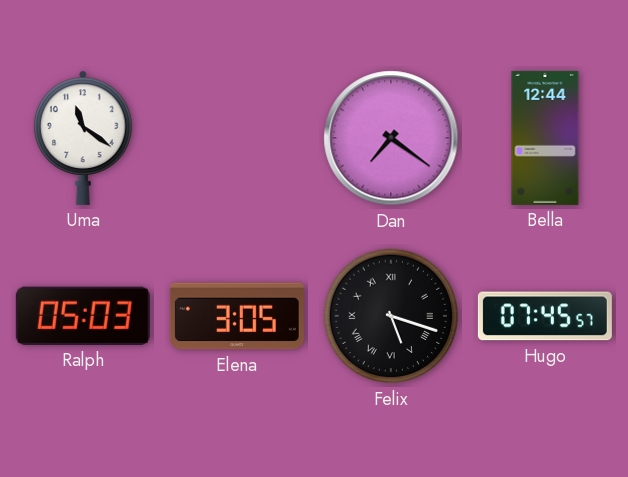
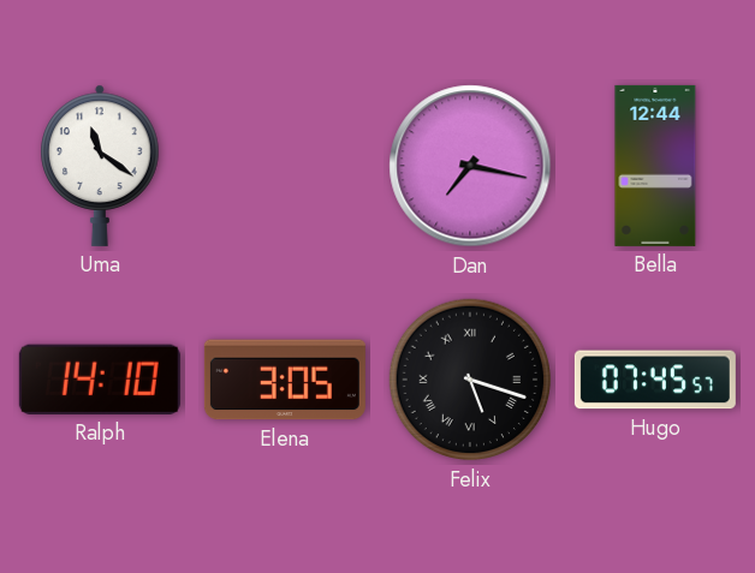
Dan: 7:21 -> 7:17 (470, 166)
Ralph: 05:03 -> 14:10 (100, 380)
